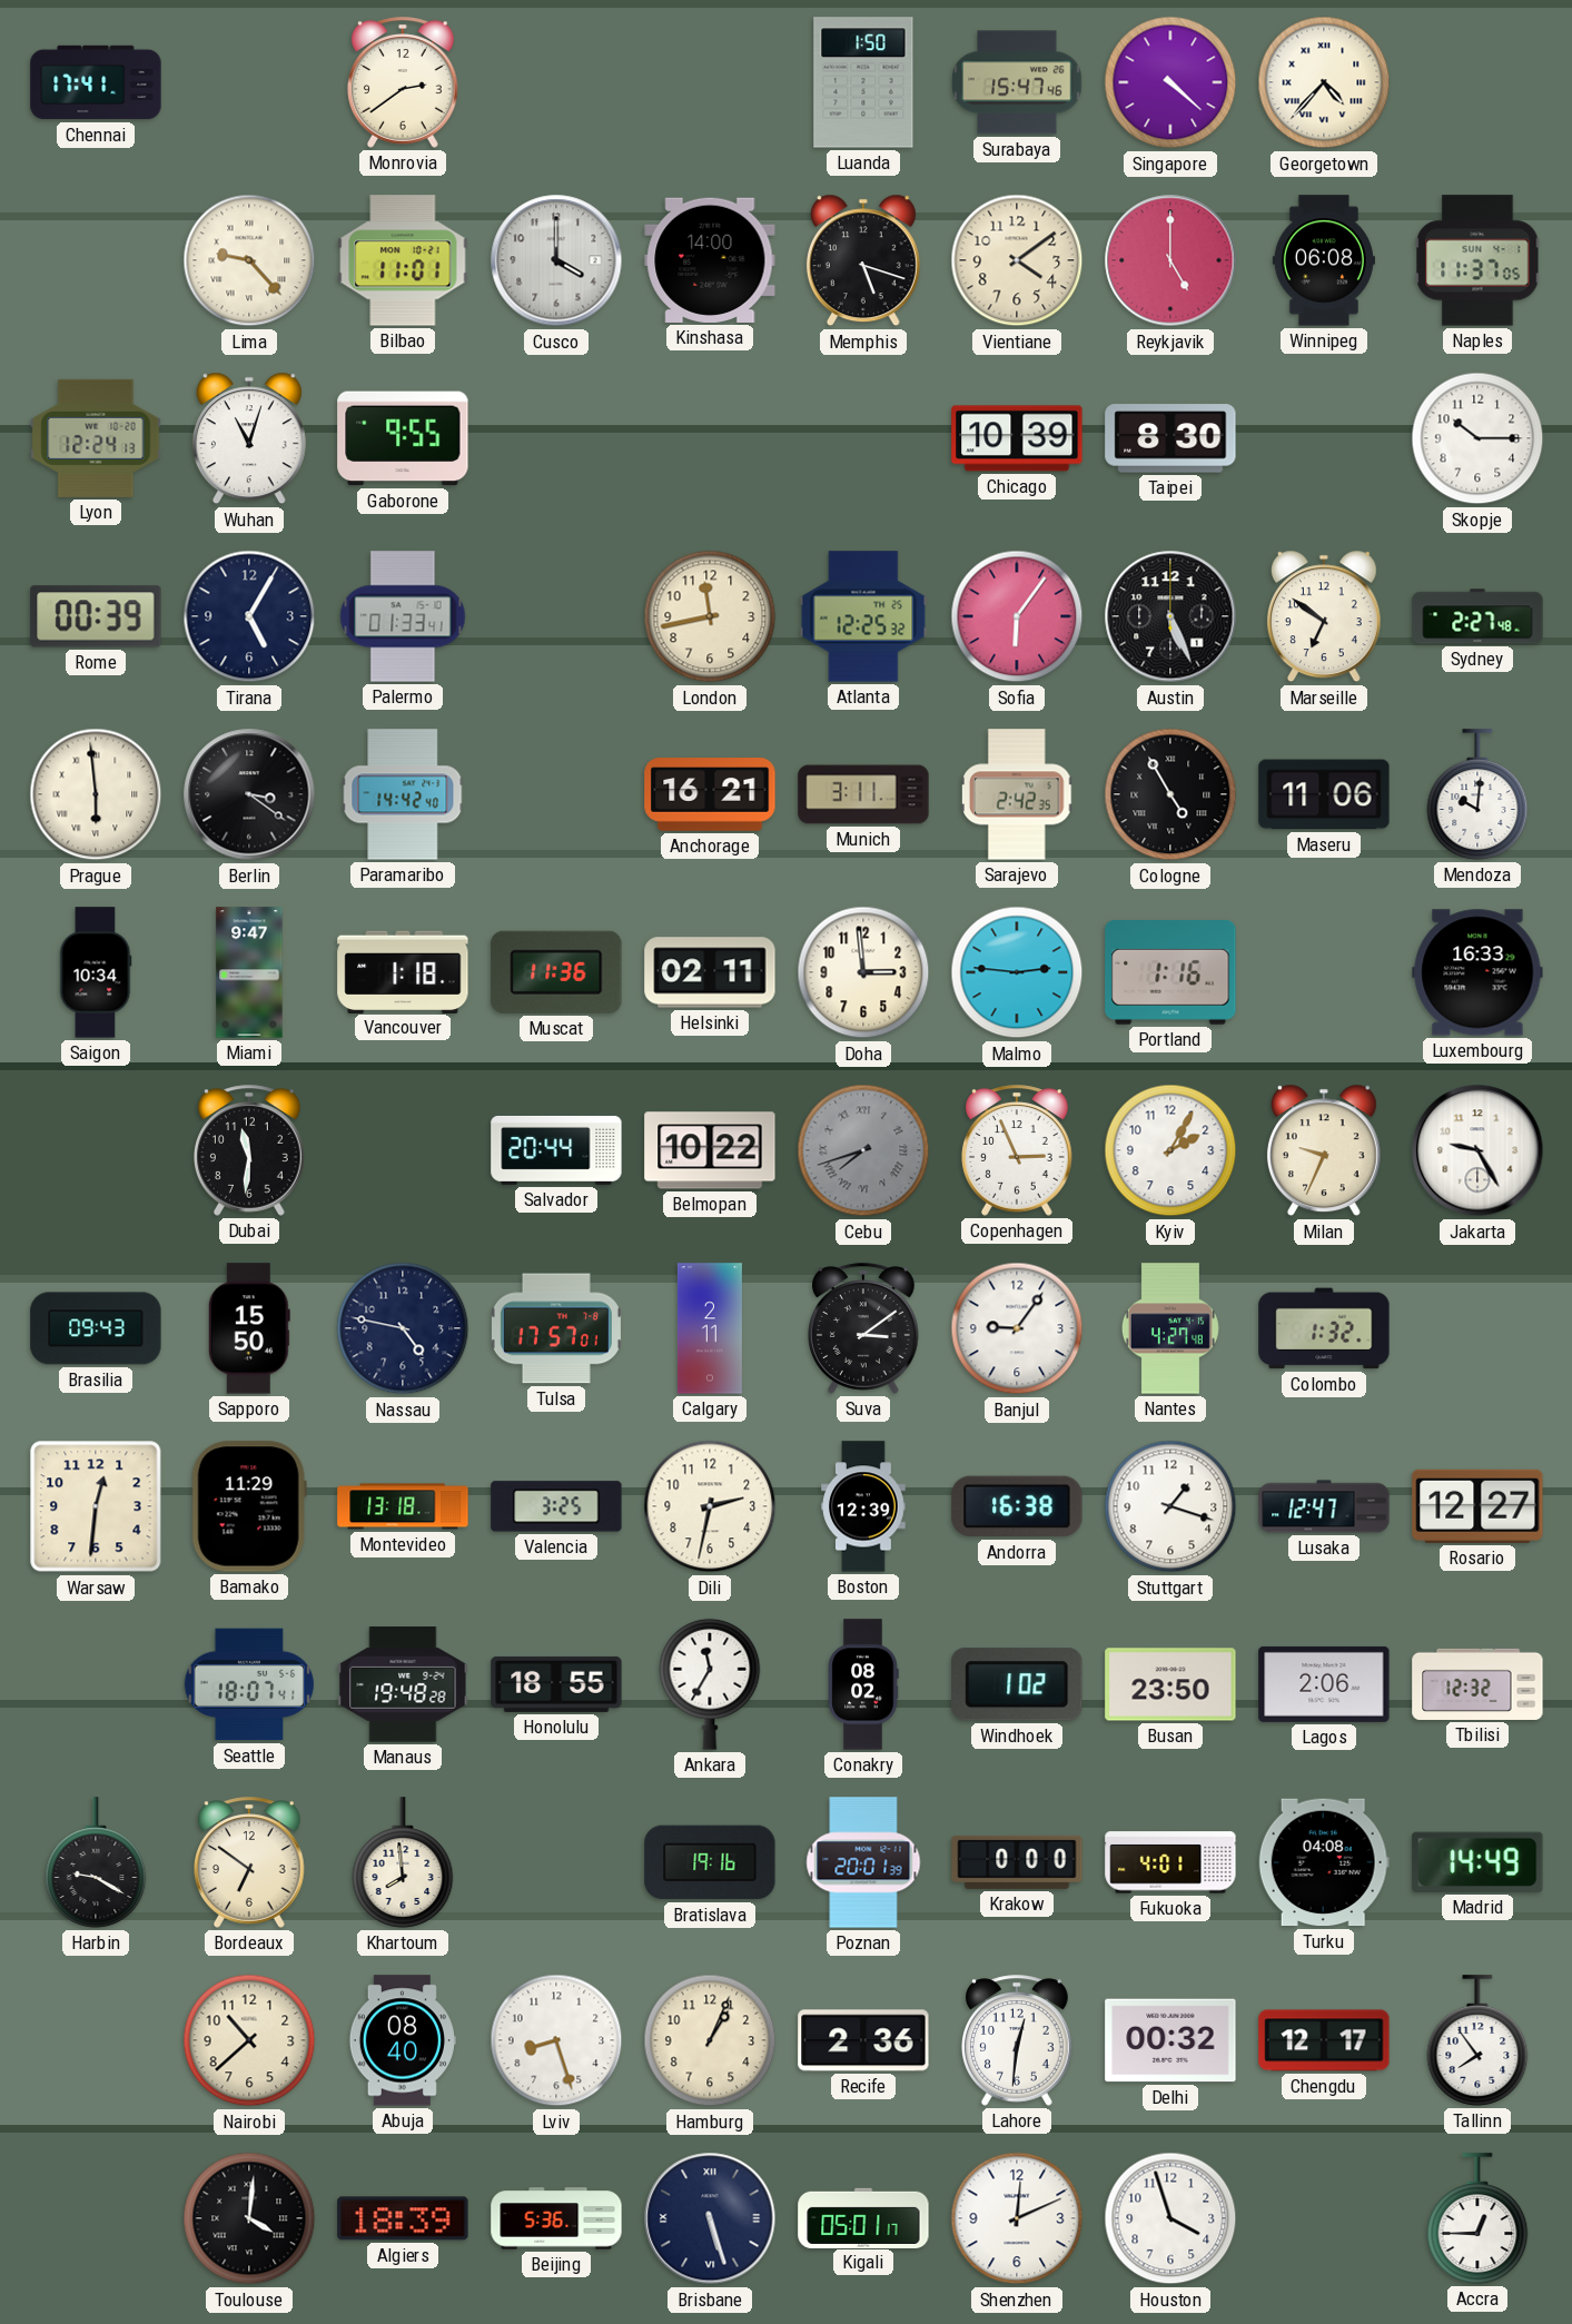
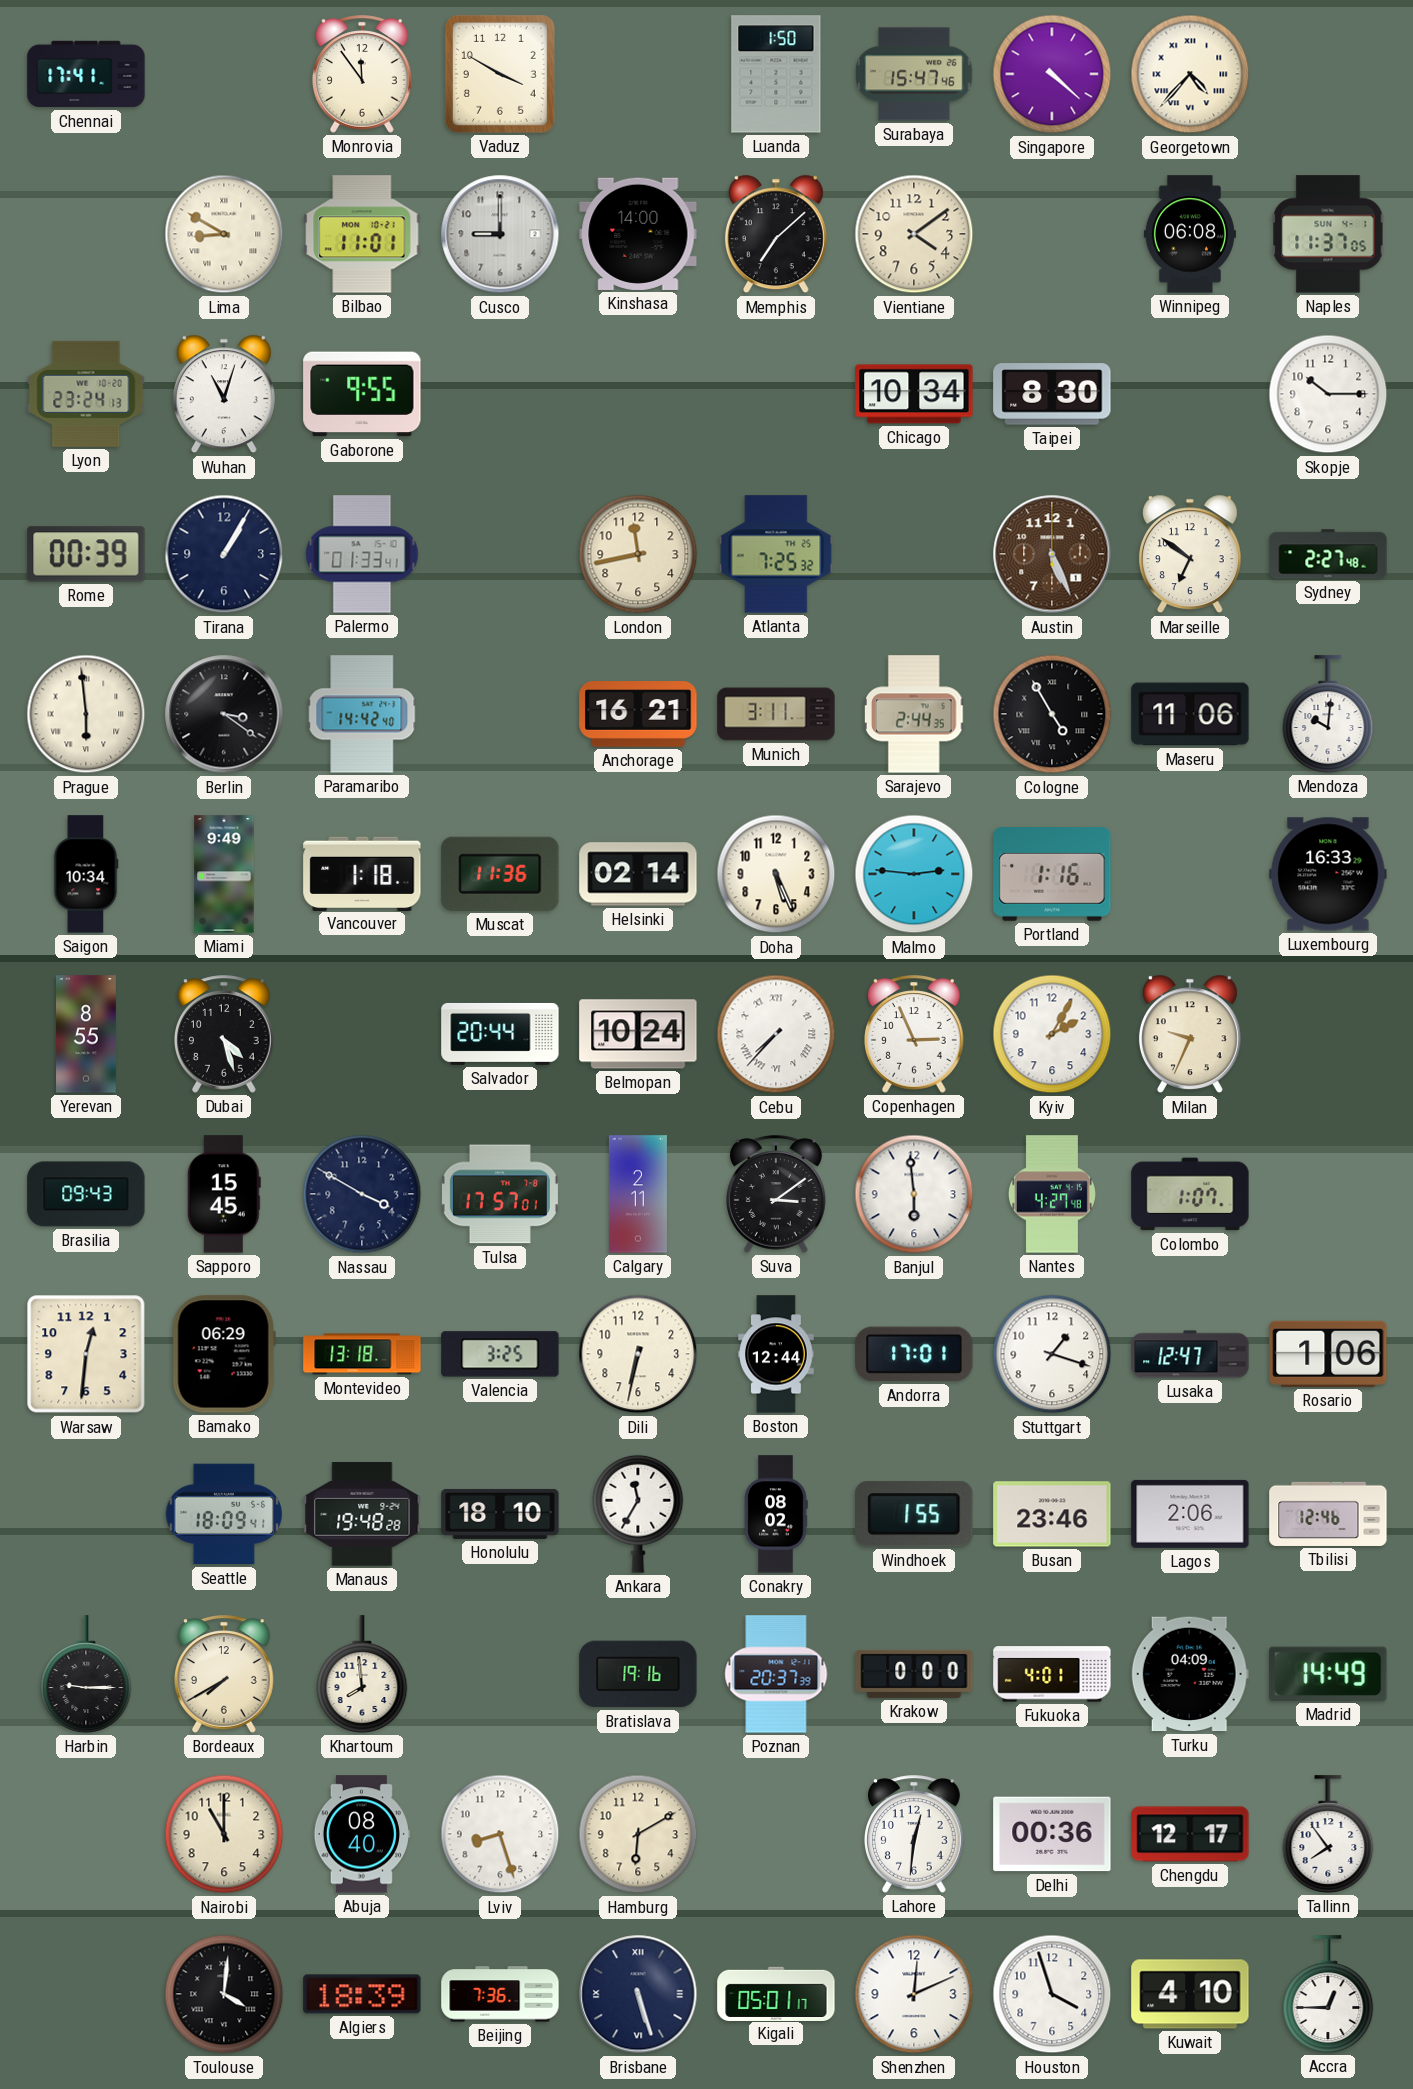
Monrovia: 2:39 -> 11:54 (363, 74)
Vaduz: none -> 3:50 (500, 74)
Lima: 9:23 -> 8:50 (224, 234)
Cusco: 4:00 -> 9:00 (500, 234)
Memphis: 5:18 -> 7:08 (776, 234)
Reykjavik: 5:00 -> none (1170, 260)
Lyon: 12:24 -> 23:24 (86, 394)
Chicago: 10:39 -> 10:34 (914, 394)
Tirana: 5:05 -> 1:05 (224, 554)
Atlanta: 12:25 -> 7:25 (776, 554)
Sofia: 6:06 -> none (1017, 616)
Austin dial: black -> brown (1052, 554)
Sarajevo: 2:42 -> 2:44 (915, 714)
Miami: 9:47 -> 9:49 (224, 874)
Helsinki: 02:11 -> 02:14 (638, 874)
Doha: 2:59 -> 5:26 (776, 874)
Yerevan: none -> 8:55 (87, 1034)
Dubai: 11:31 -> 4:27 (225, 1034)
Belmopan: 10:22 -> 10:24 (638, 1034)
Cebu: 7:42 -> 7:37 (776, 1034)
Cebu dial: grey -> white (776, 1034)
Jakarta: 9:25 -> none (1477, 1150)
Sapporo: 15:50 -> 15:45 (224, 1194)
Nassau: 4:47 -> 3:50 (362, 1194)
Banjul: 9:06 -> 5:59 (914, 1194)
Colombo: 1:32 -> 1:07 (1190, 1194)
Bamako: 11:29 -> 06:29 (224, 1354)
Dili: 2:32 -> 6:32 (638, 1354)
Boston: 12:39 -> 12:44 (776, 1354)
Andorra: 16:38 -> 17:01 (914, 1354)
Rosario: 12:27 -> 1:06 (1328, 1354)
Seattle: 18:07 -> 18:09 (224, 1514)
Honolulu: 18:55 -> 18:10 (500, 1514)
Windhoek: 1:02 -> 1:55 (914, 1514)
Busan: 23:50 -> 23:46 (1052, 1514)
Tbilisi: 12:32 -> 12:46 (1328, 1514)
Harbin: 9:20 -> 9:15 (86, 1674)
Bordeaux: 6:51 -> 7:40 (225, 1674)
Poznan: 20:01 -> 20:37 (776, 1674)
Turku: 04:08 -> 04:09 (1190, 1674)
Nairobi: 10:38 -> 11:00 (224, 1834)
Hamburg: 1:04 -> 6:10 (638, 1834)
Recife: 2:36 -> none (863, 2040)
Delhi: 00:32 -> 00:36 (1052, 1834)
Beijing: 5:36 -> 7:36 (500, 1994)
Kuwait: none -> 4:10 (1190, 1994)
